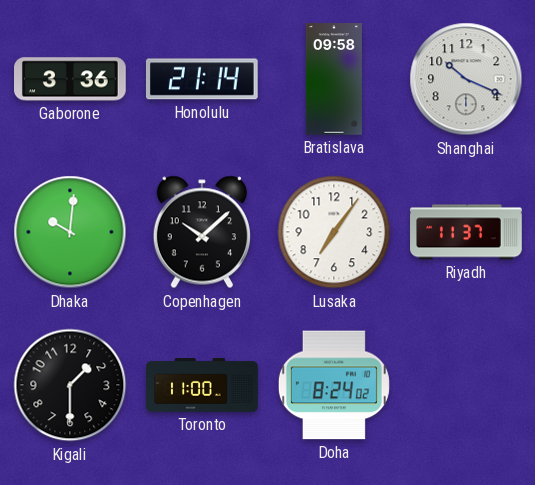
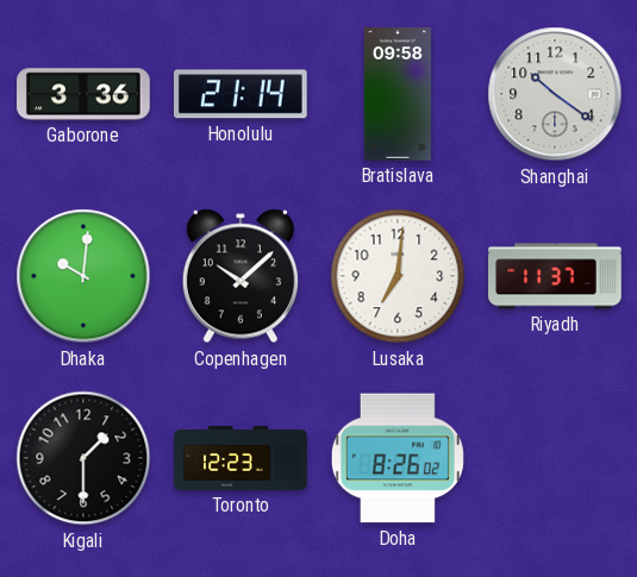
Shanghai: 10:19 -> 10:21 (555, 94)
Lusaka: 7:06 -> 7:01 (398, 276)
Toronto: 11:00 -> 12:23 (241, 458)
Doha: 8:24 -> 8:26 (398, 458)
